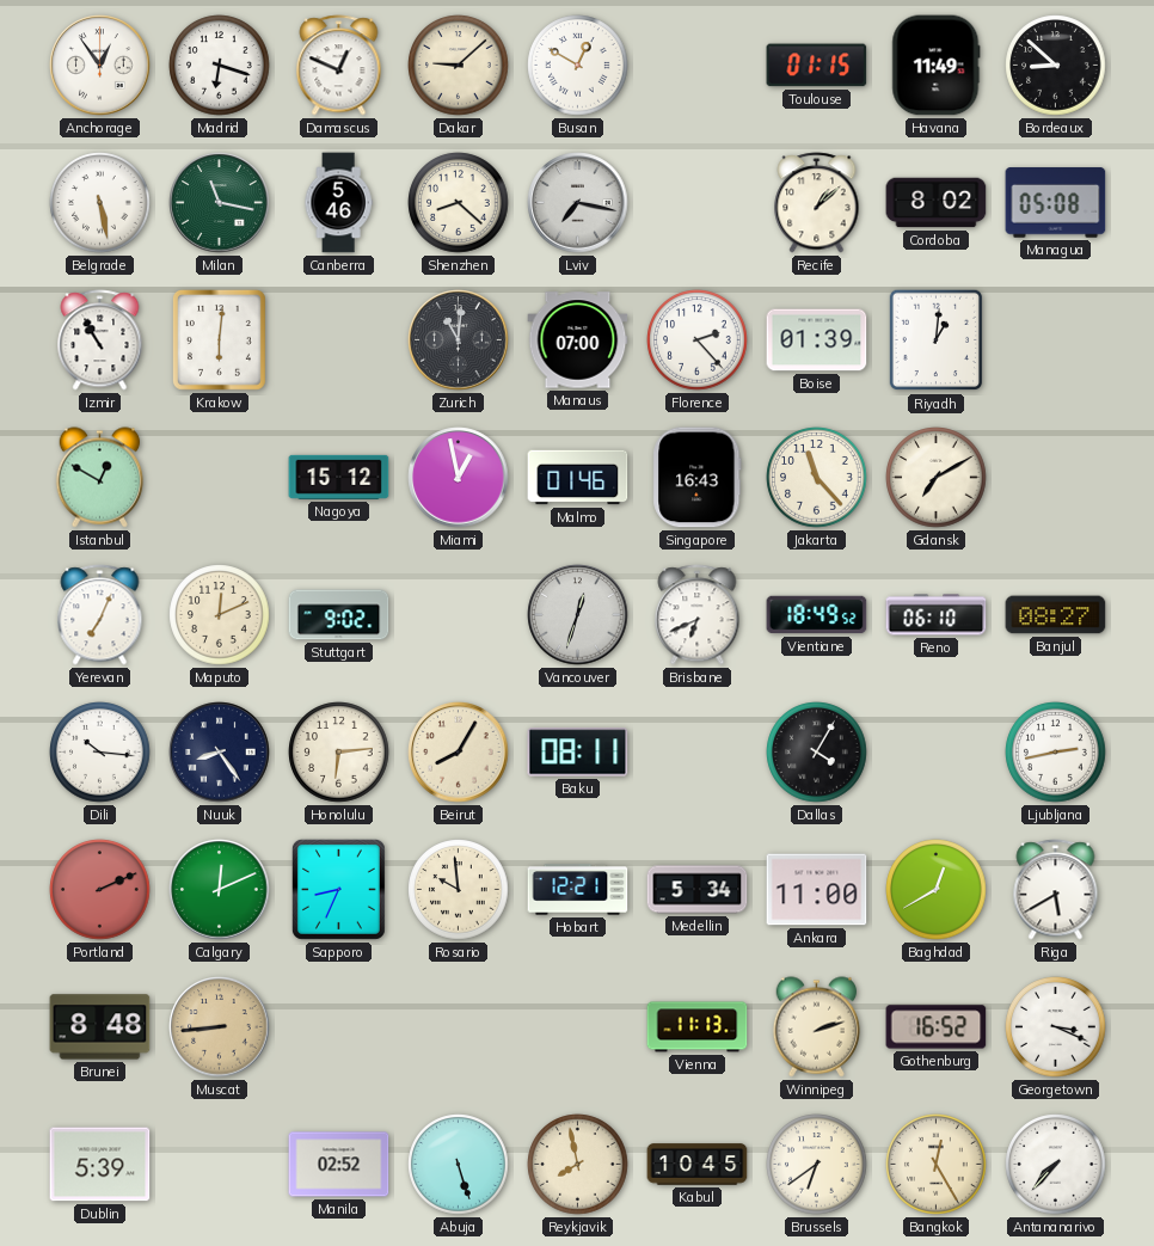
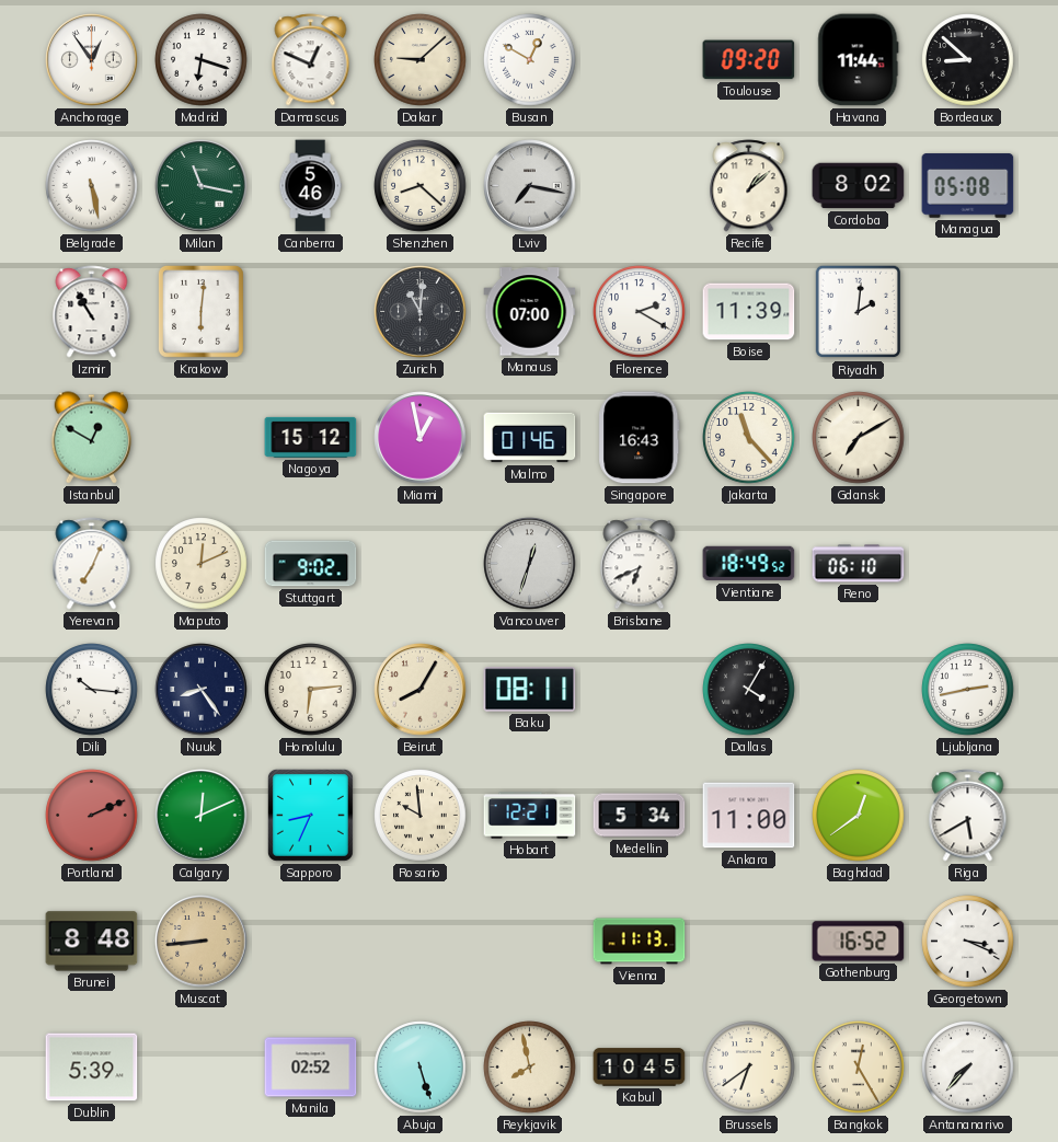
Toulouse: 01:15 -> 09:20 (749, 60)
Havana: 11:49 -> 11:44 (859, 60)
Florence: 2:23 -> 2:20 (640, 312)
Boise: 01:39 -> 11:39 (749, 312)
Riyadh: 1:01 -> 2:01 (859, 312)
Banjul: 08:27 -> none (1056, 615)
Baghdad: 12:40 -> 12:39 (859, 816)
Winnipeg: 2:12 -> none (817, 1027)
